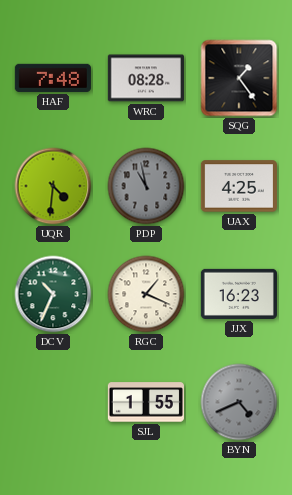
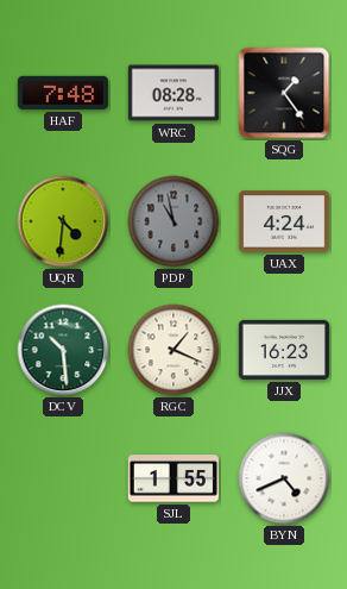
UAX: 4:25 -> 4:24 (284, 221)
DCV: 10:34 -> 10:29 (63, 350)
BYN dial: grey -> white (284, 478)
